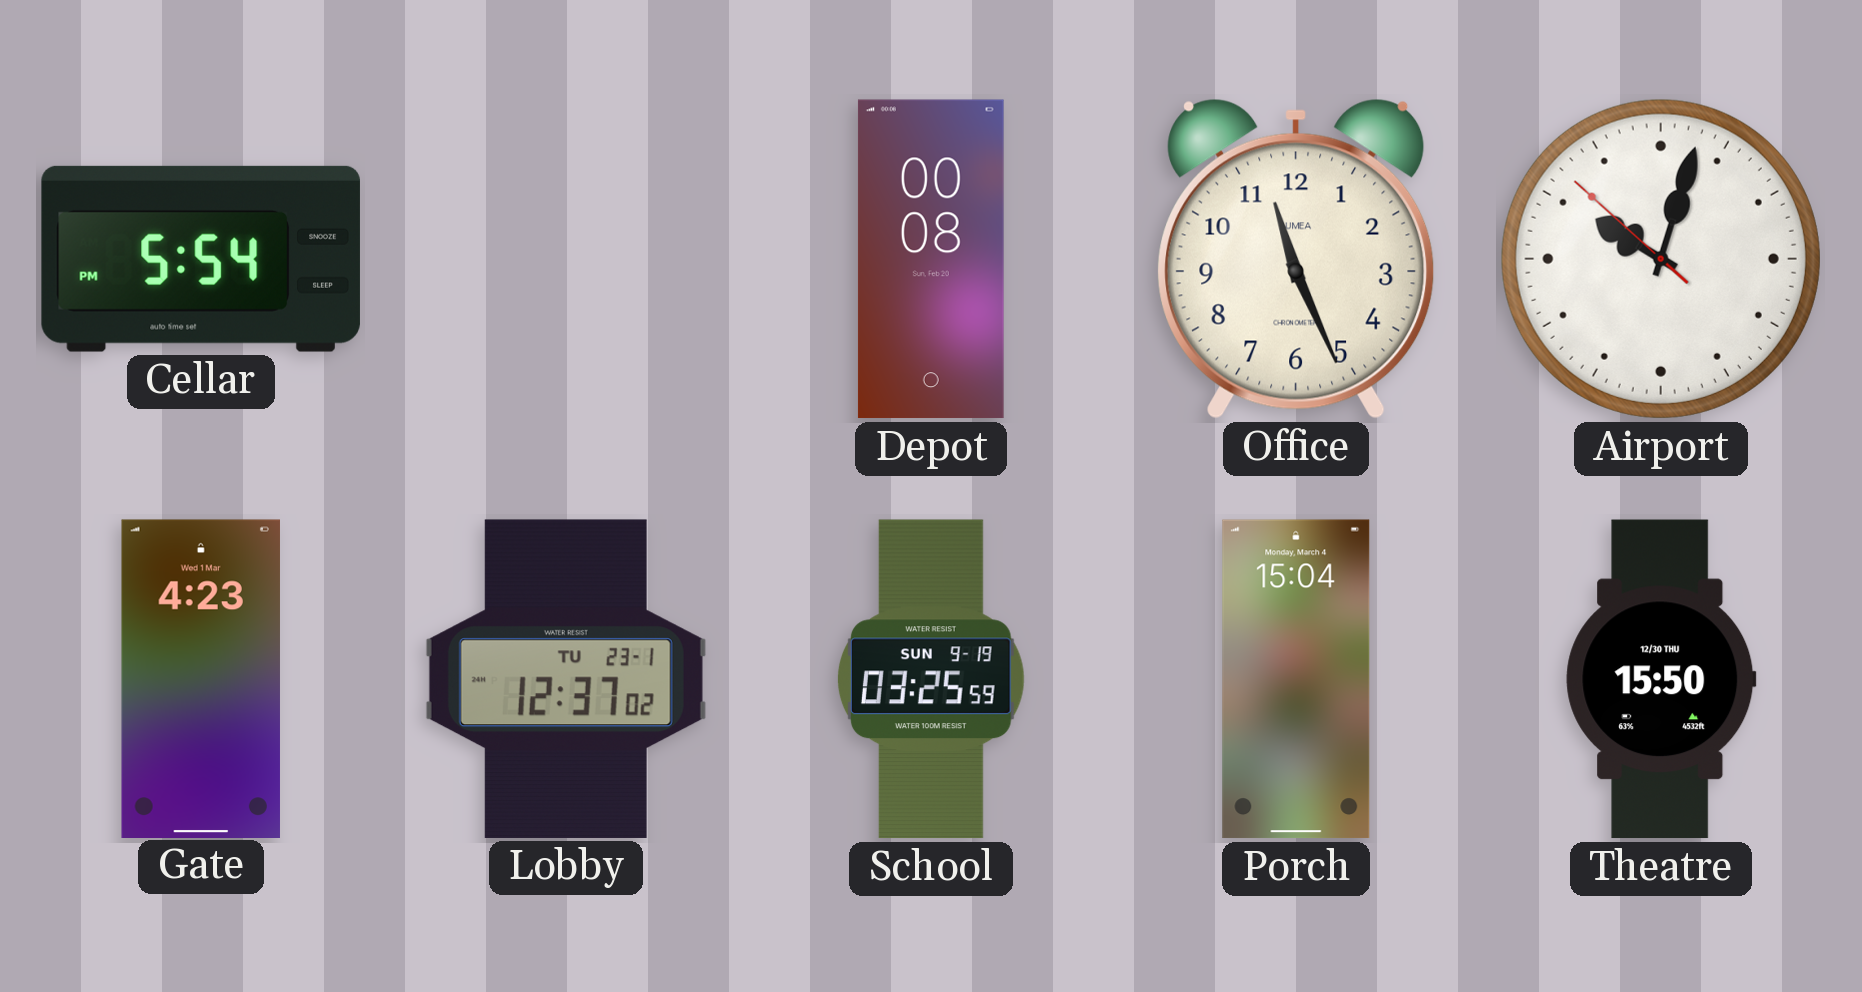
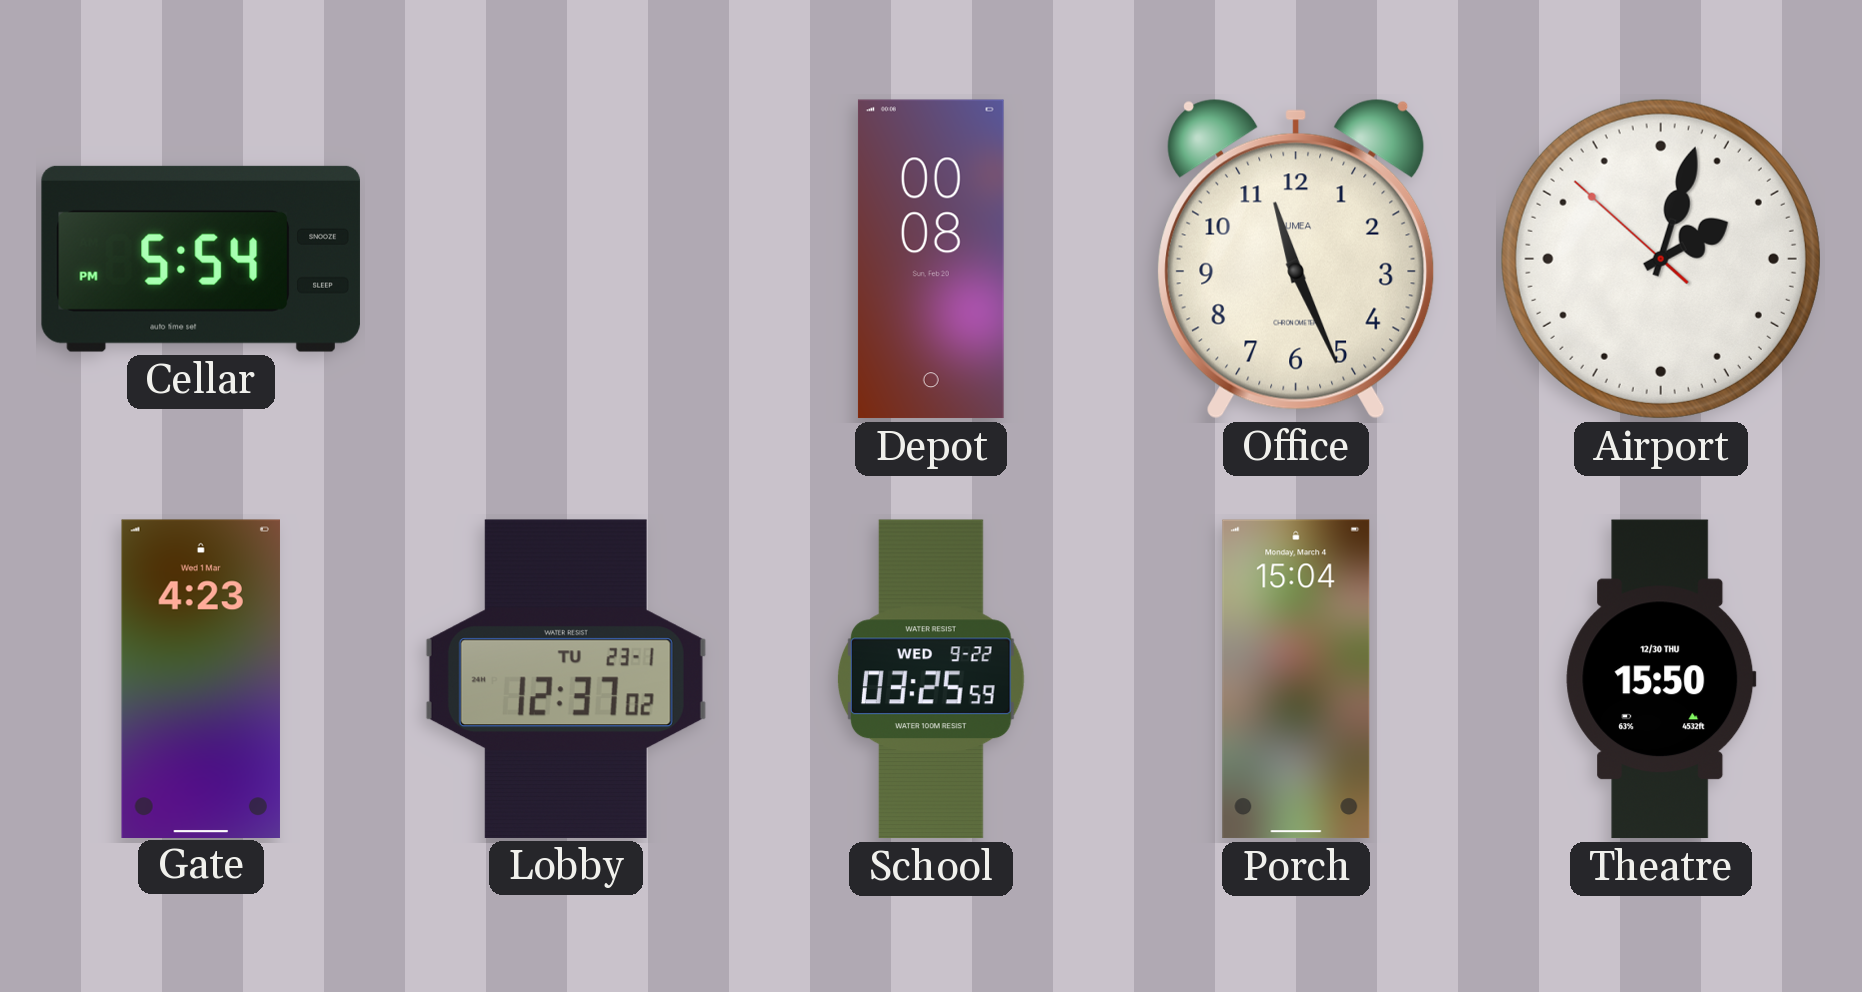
Airport: 10:02 -> 2:02 (1661, 259)
School date: SUN 9-19 -> WED 9-22 (931, 679)
